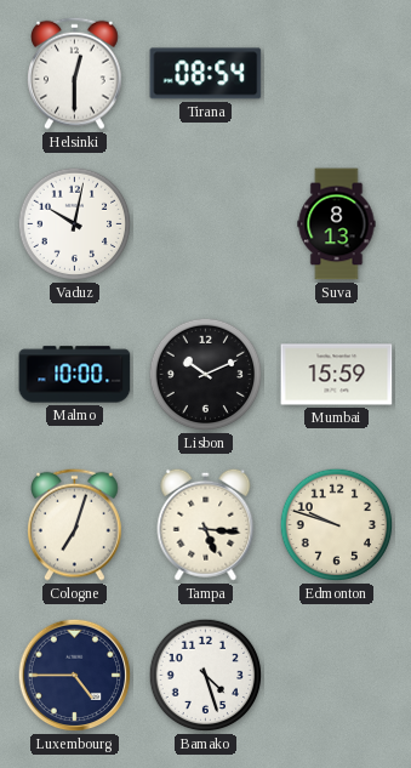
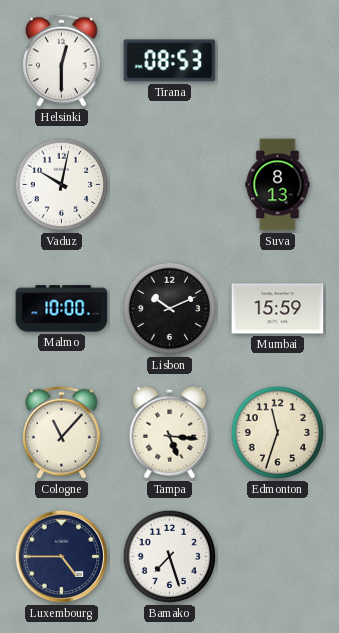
Tirana: 08:54 -> 08:53 (170, 61)
Cologne: 7:03 -> 11:07 (62, 432)
Edmonton: 9:48 -> 11:33 (278, 433)
Bamako: 4:27 -> 7:27 (170, 557)
